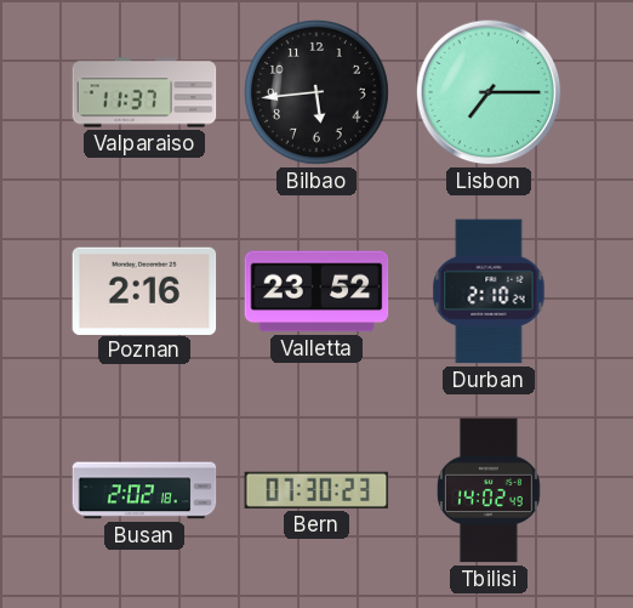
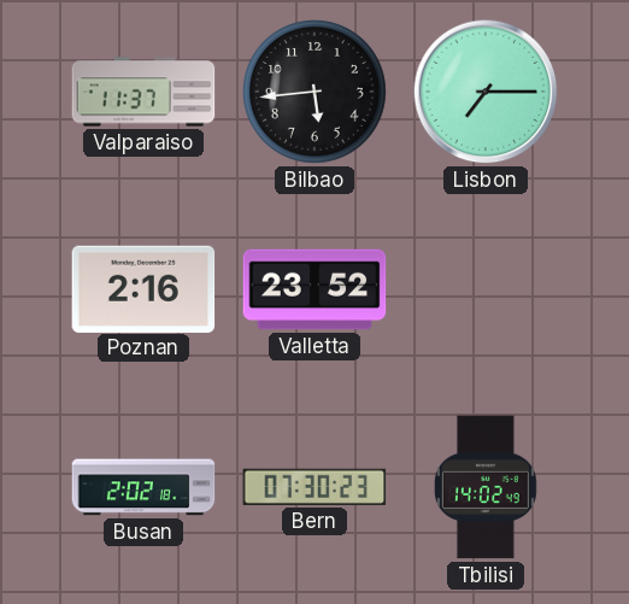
Durban: 2:10 -> none (489, 291)
